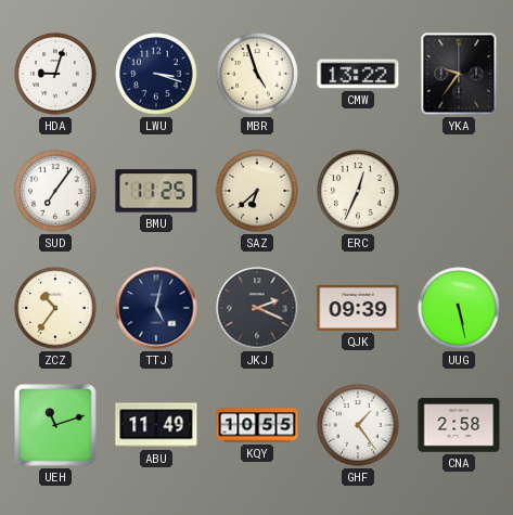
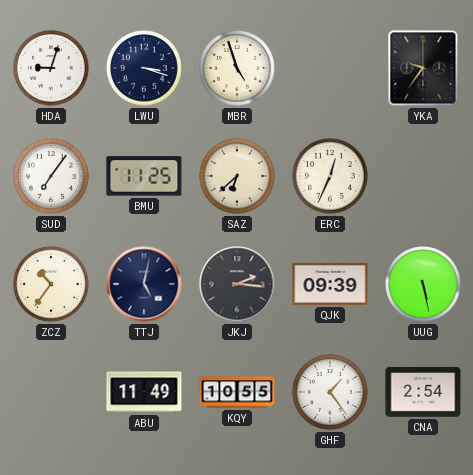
CMW: 13:22 -> none (358, 74)
JKJ: 2:19 -> 2:16 (237, 284)
UEH: 11:12 -> none (55, 425)
CNA: 2:58 -> 2:54 (423, 392)
